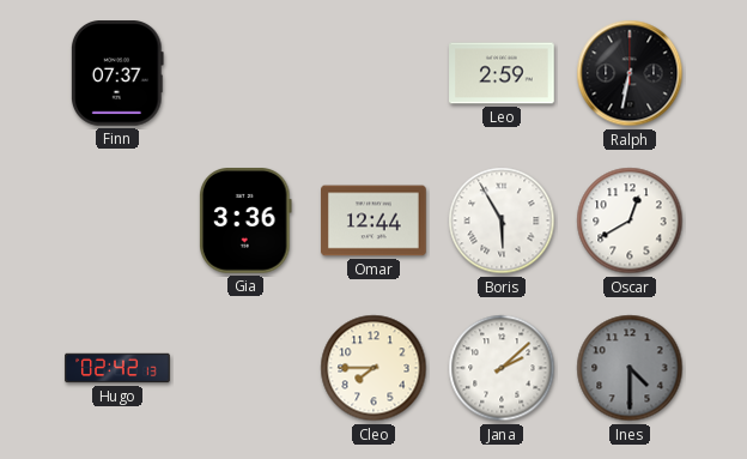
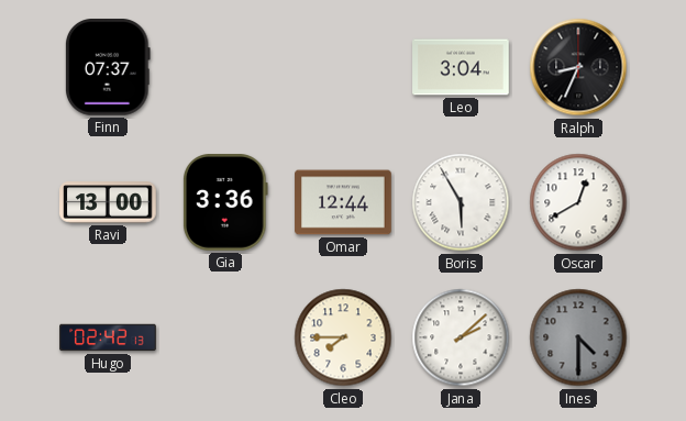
Leo: 2:59 -> 3:04 (461, 67)
Ralph: 6:32 -> 8:34 (578, 67)
Ravi: none -> 13:00 (108, 202)
